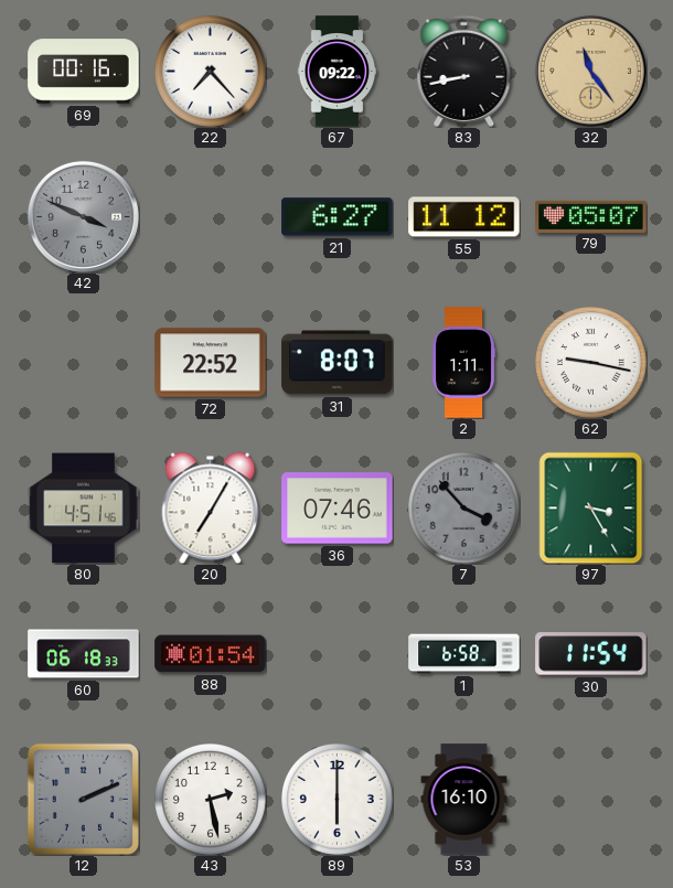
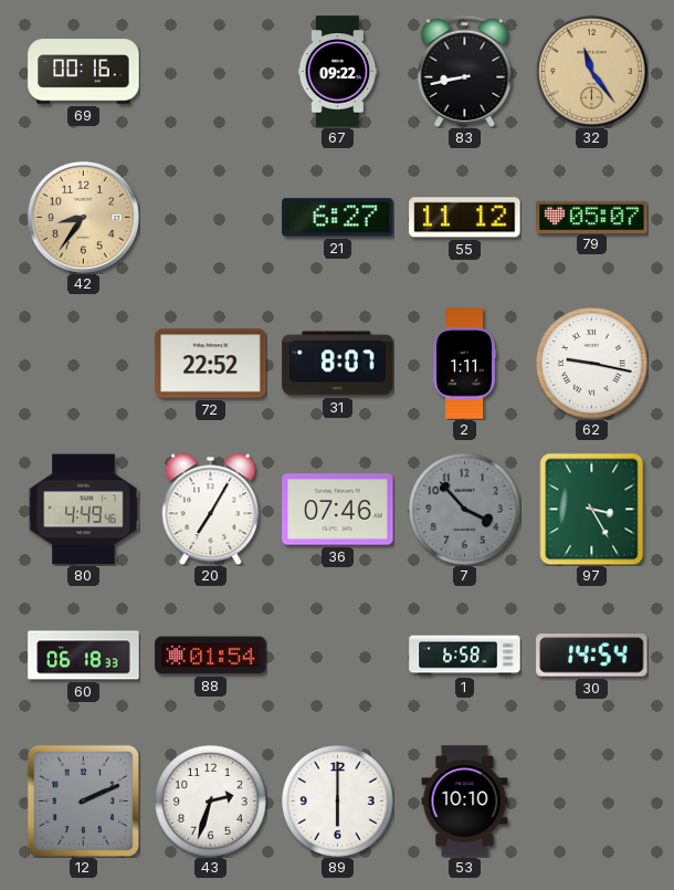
22: 7:23 -> none (211, 72)
42: 3:49 -> 8:36 (83, 217)
42 dial: grey -> champagne (83, 217)
80: 4:51 -> 4:49 (84, 510)
30: 11:54 -> 14:54 (592, 656)
43: 2:28 -> 2:33 (211, 802)
53: 16:10 -> 10:10 (465, 802)
